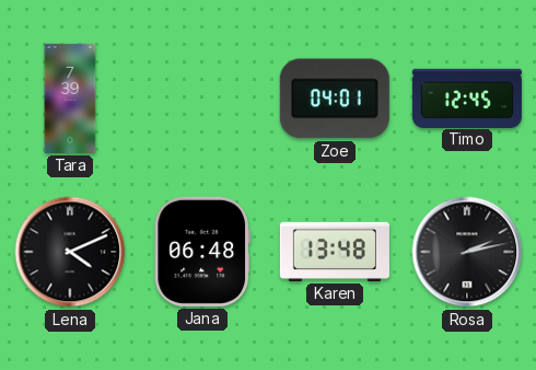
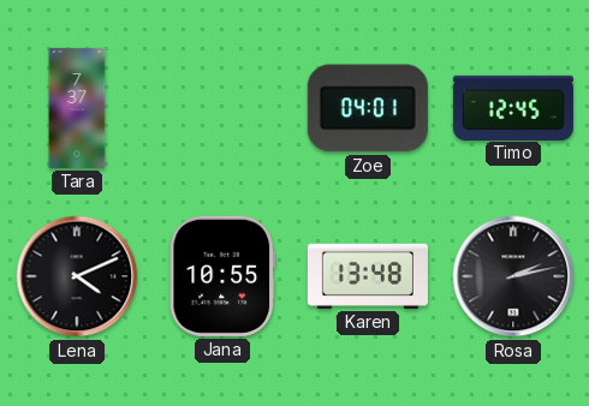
Tara: 7:39 -> 7:37 (77, 108)
Jana: 06:48 -> 10:55 (222, 276)
